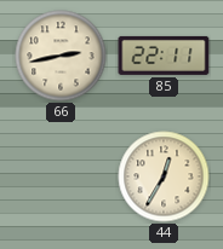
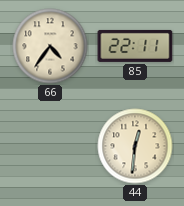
66: 2:43 -> 4:36 (50, 46)
44: 12:35 -> 12:31 (135, 146)
